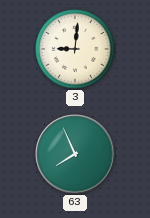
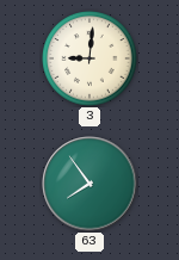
63: 7:56 -> 7:54 (89, 184)
